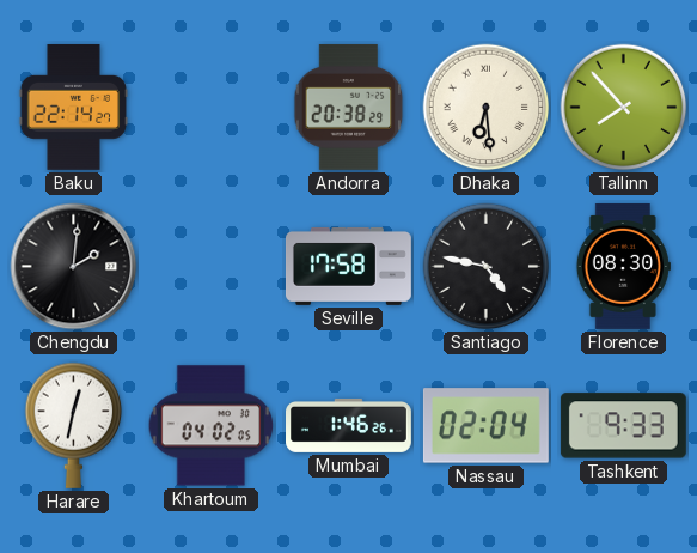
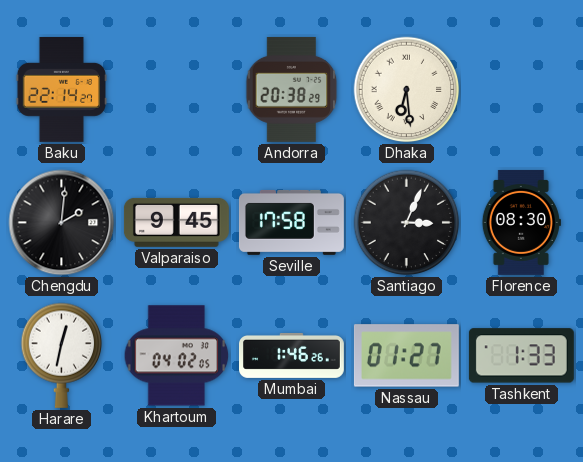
Tallinn: 7:53 -> none (624, 108)
Valparaiso: none -> 9:45 (176, 222)
Santiago: 4:47 -> 3:04 (407, 223)
Nassau: 02:04 -> 01:27 (406, 356)
Tashkent: 9:33 -> 1:33 (521, 356)
